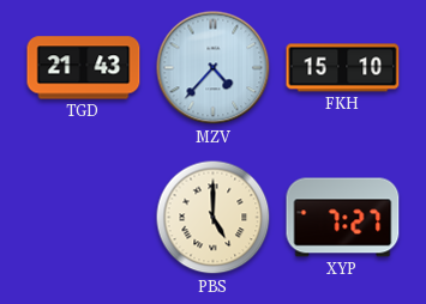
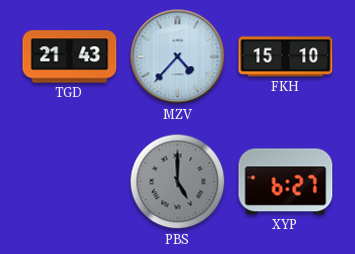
PBS dial: cream -> grey (178, 182)
XYP: 7:27 -> 6:27 (286, 182)
